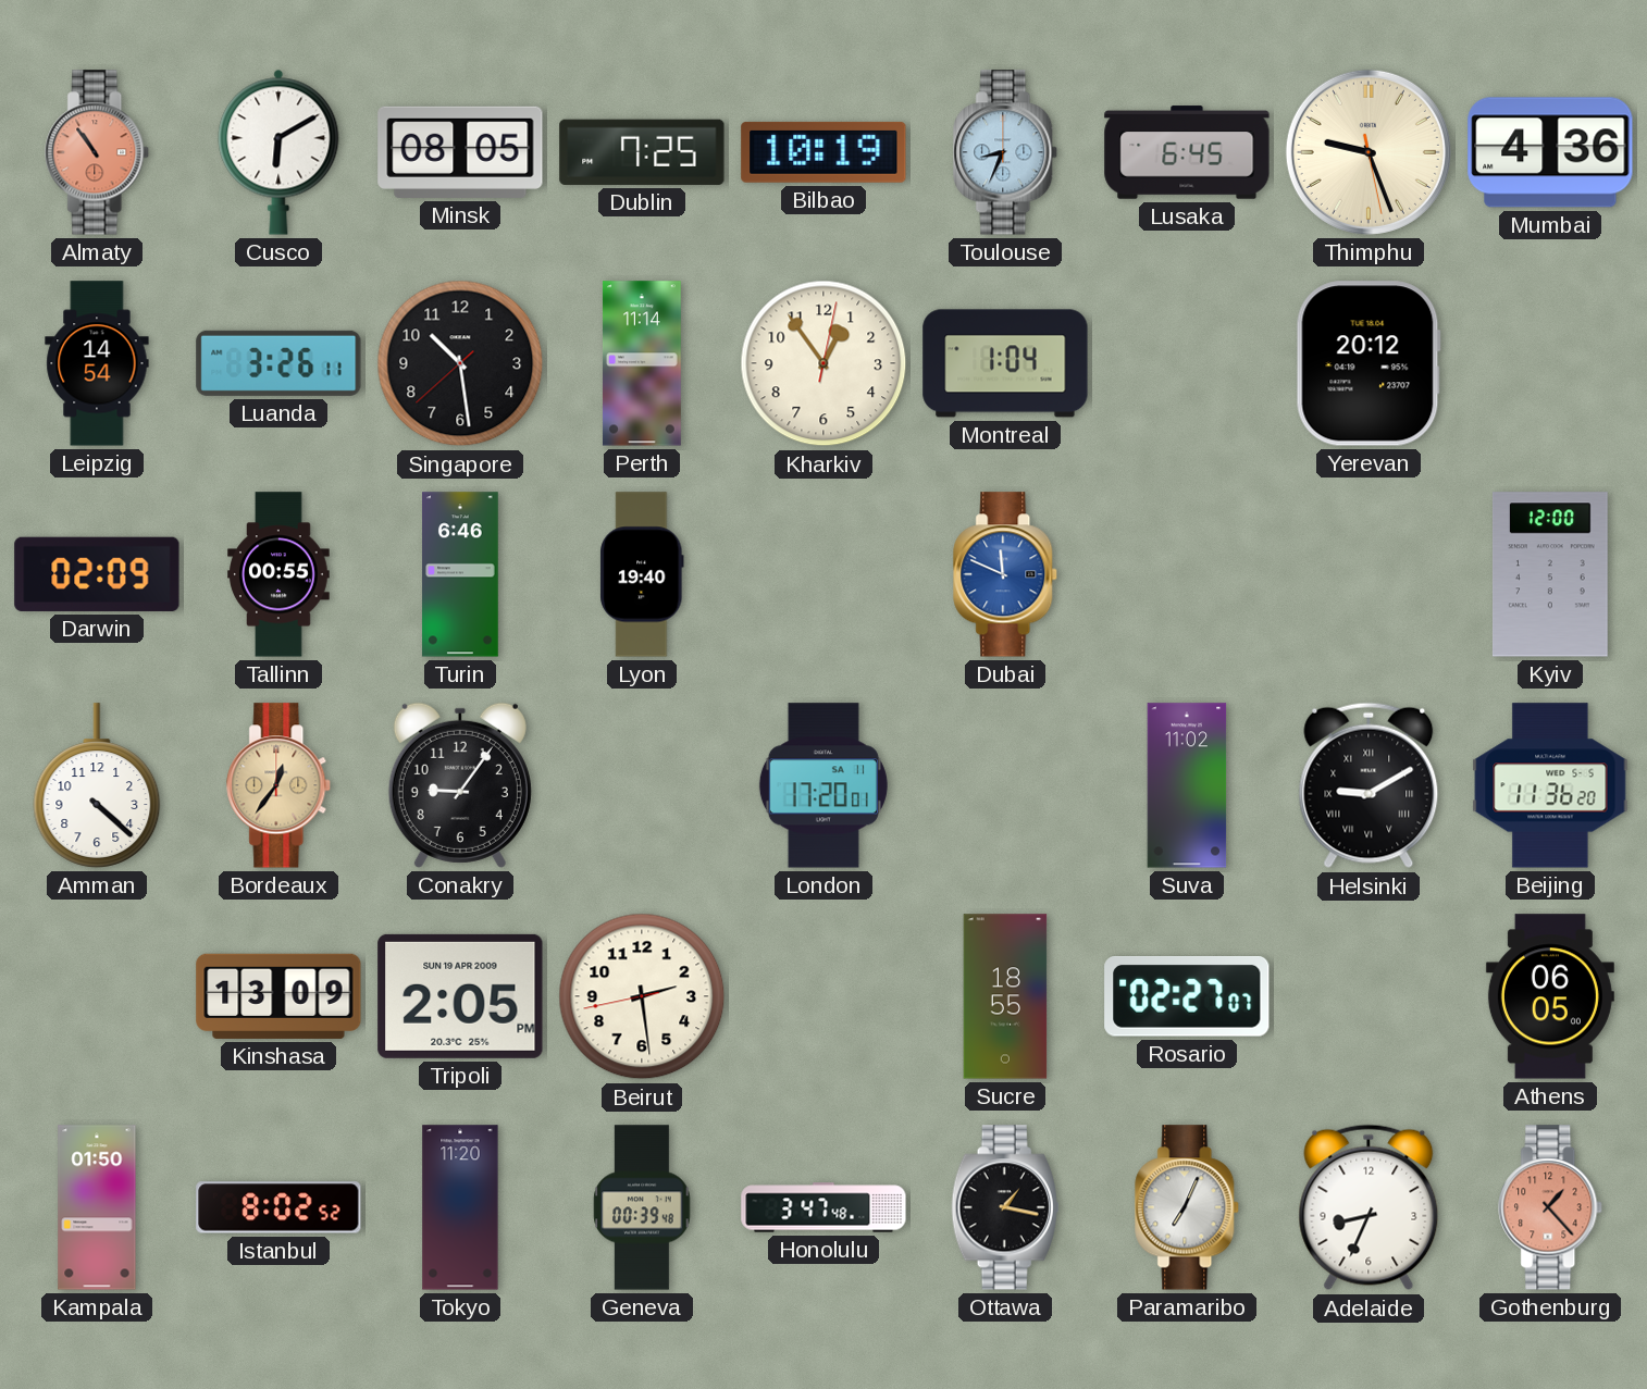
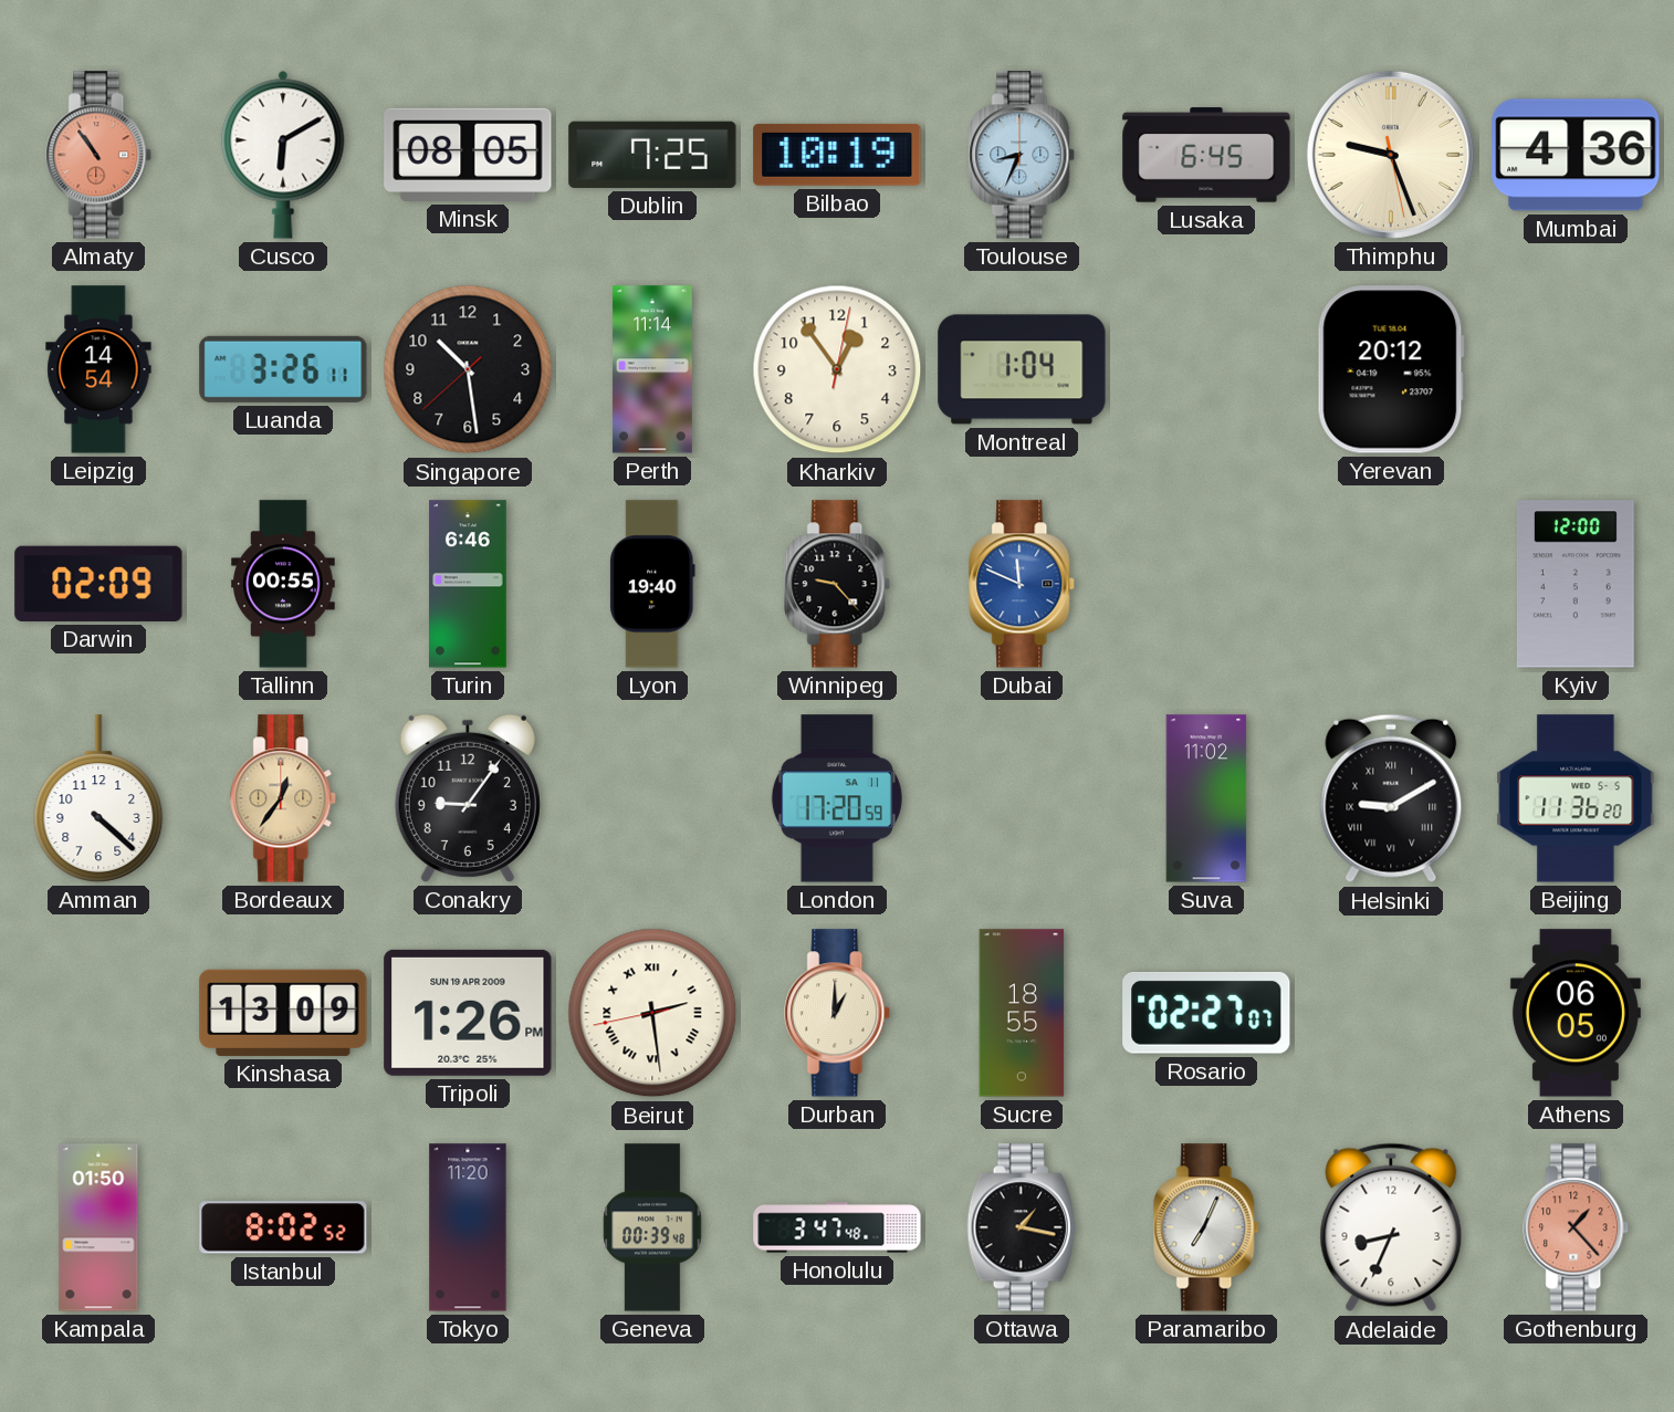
Winnipeg: none -> 9:23 (838, 584)
London: 17:20:01 -> 17:20:59 (837, 798)
Tripoli: 2:05 -> 1:26 (468, 1013)
Beirut numerals: Arabic -> Roman (652, 1013)
Durban: none -> 1:00 (838, 1013)
